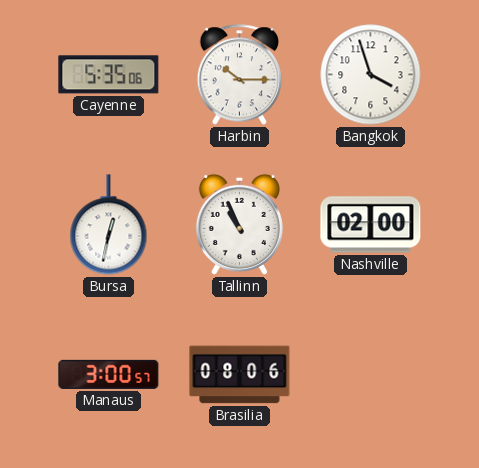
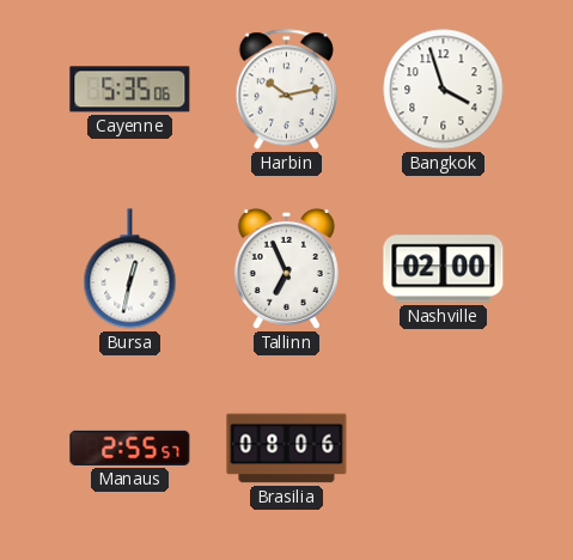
Harbin: 10:15 -> 10:13 (286, 90)
Tallinn: 10:56 -> 6:56 (286, 268)
Manaus: 3:00 -> 2:55 (130, 448)
